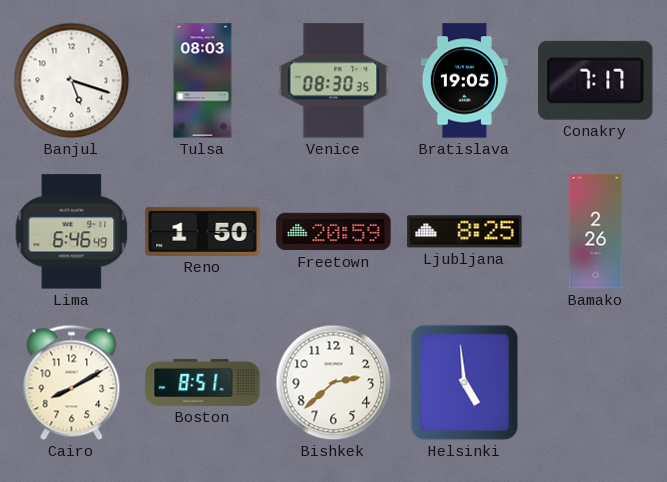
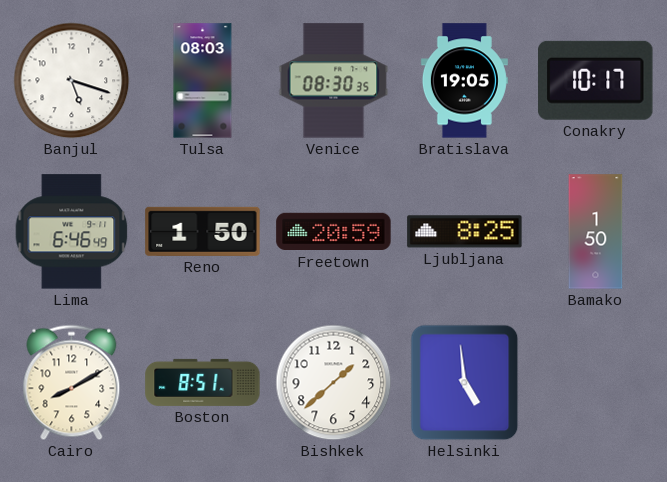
Conakry: 7:17 -> 10:17 (596, 80)
Bamako: 2:26 -> 1:50 (596, 232)
Bishkek: 2:38 -> 1:38 (334, 383)
